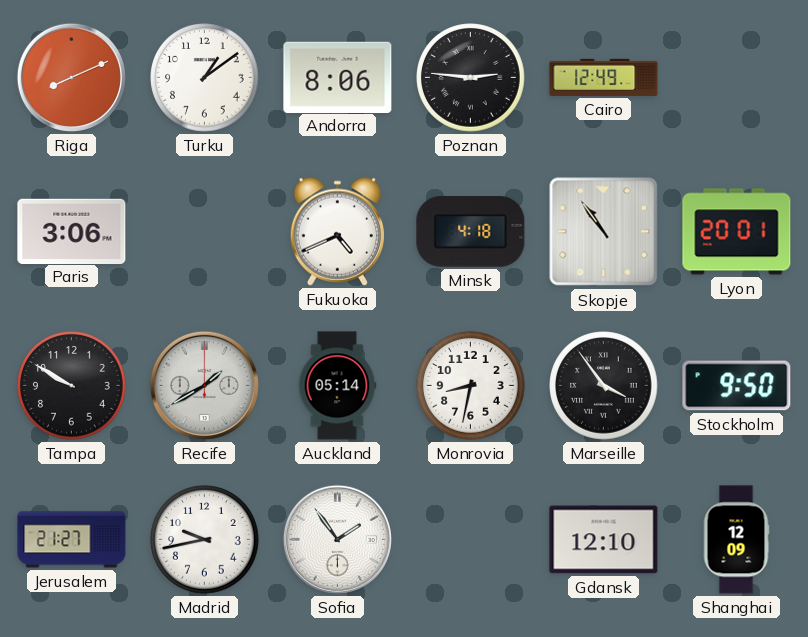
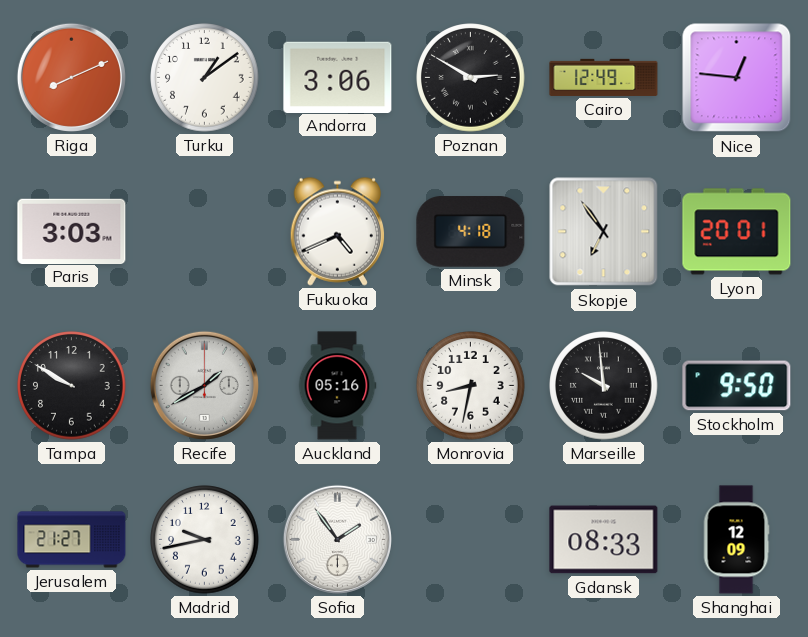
Andorra: 8:06 -> 3:06 (338, 77)
Poznan: 2:46 -> 2:50 (471, 78)
Nice: none -> 12:46 (737, 78)
Paris: 3:06 -> 3:03 (72, 231)
Skopje: 10:54 -> 6:54 (604, 232)
Auckland: 05:14 -> 05:16 (337, 386)
Marseille: 3:54 -> 9:59 (604, 386)
Gdansk: 12:10 -> 08:33 (604, 540)
